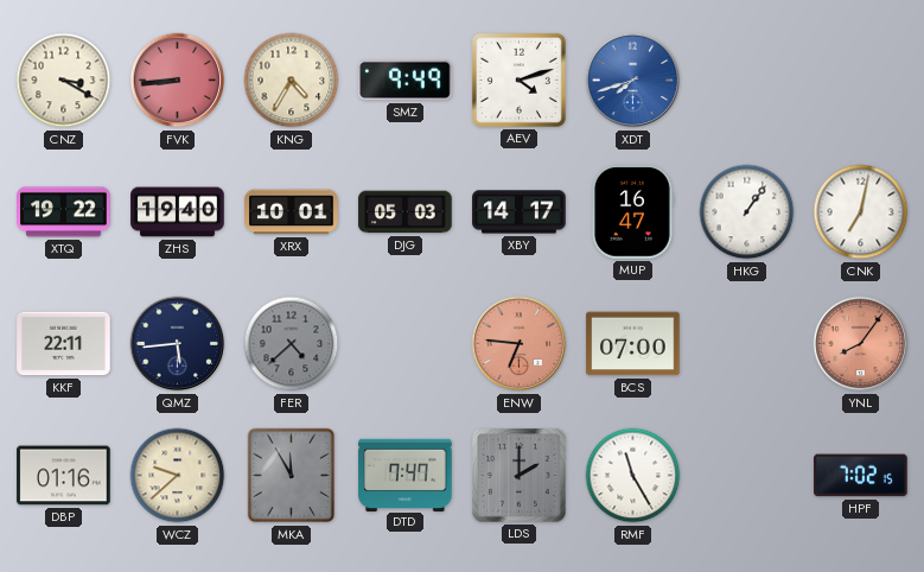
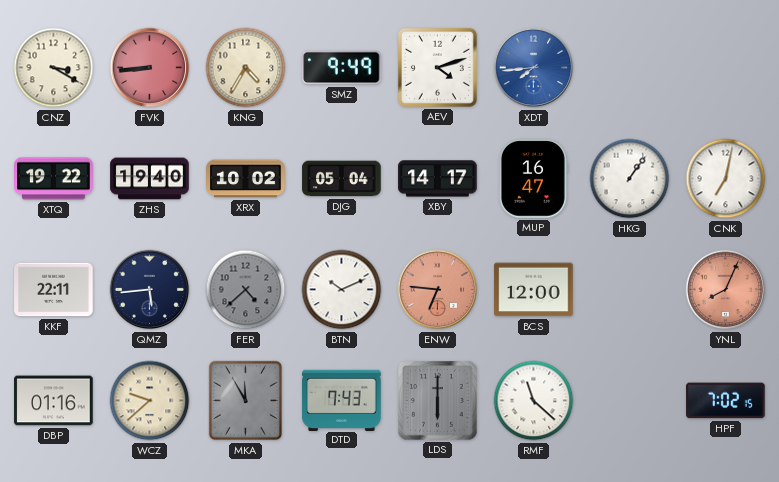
XDT: 7:42 -> 7:44 (534, 68)
XRX: 10:01 -> 10:02 (246, 179)
DJG: 05:03 -> 05:04 (342, 179)
BTN: none -> 10:11 (342, 290)
BCS: 07:00 -> 12:00 (534, 290)
YNL: 8:06 -> 8:04 (726, 290)
DTD: 7:47 -> 7:43 (342, 400)
LDS: 2:00 -> 6:00 (438, 401)
RMF: 11:25 -> 11:22 (534, 401)
